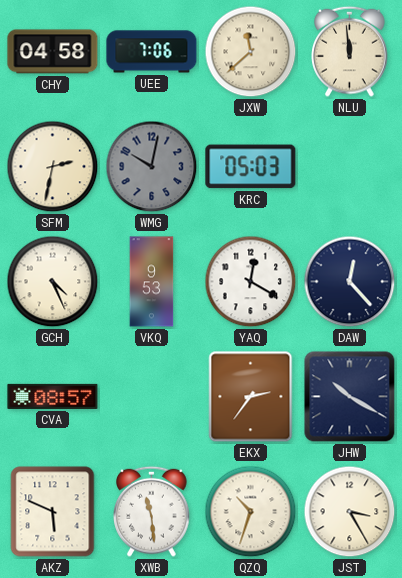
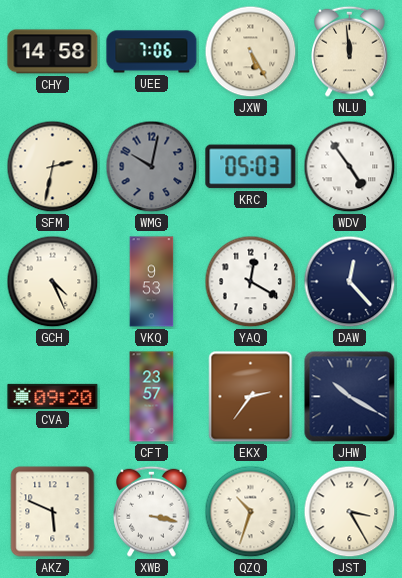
CHY: 04:58 -> 14:58 (53, 52)
JXW: 11:38 -> 5:25 (251, 52)
WDV: none -> 4:54 (350, 167)
CVA: 08:57 -> 09:20 (53, 396)
CFT: none -> 23:57 (152, 397)
XWB: 11:29 -> 3:17 (152, 511)
